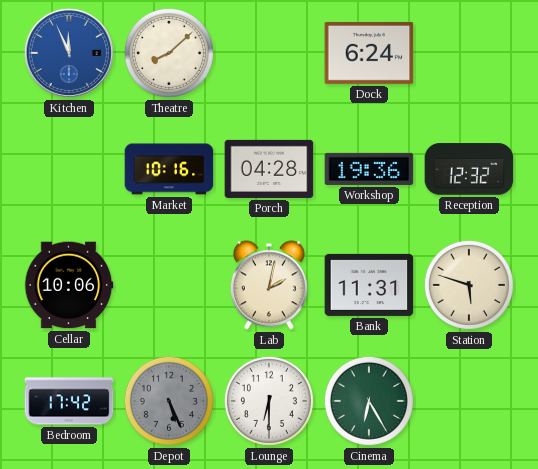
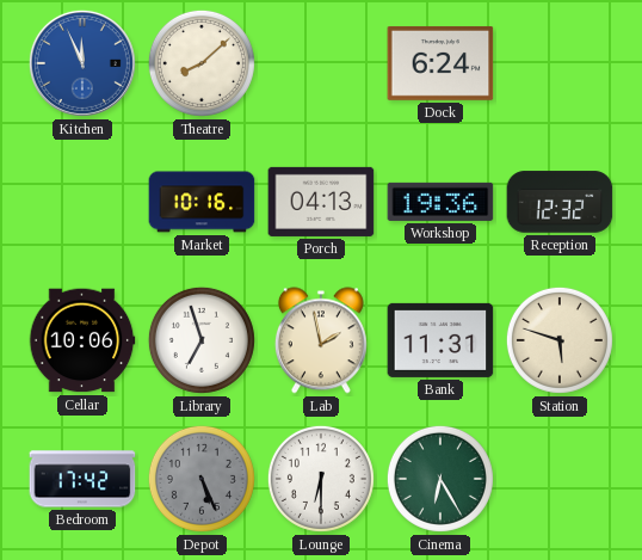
Porch: 04:28 -> 04:13 (321, 202)
Library: none -> 6:57 (202, 340)
Lab: 2:02 -> 1:58 (321, 340)
